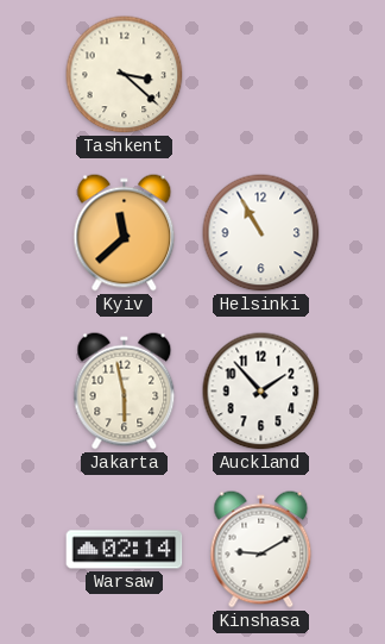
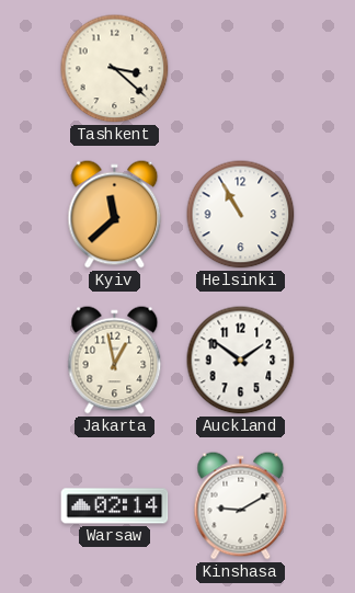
Jakarta: 5:58 -> 12:58 (115, 361)
Auckland: 1:53 -> 1:51 (241, 361)
